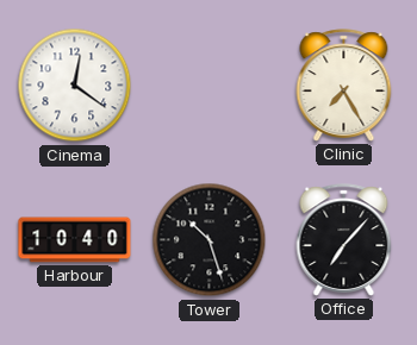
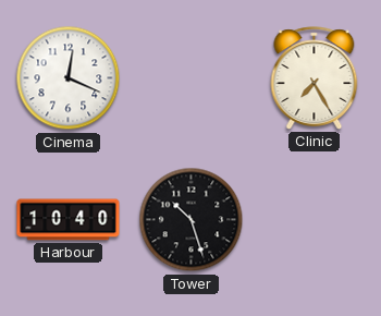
Cinema: 12:21 -> 12:19 (69, 78)
Office: 7:07 -> none (344, 240)
